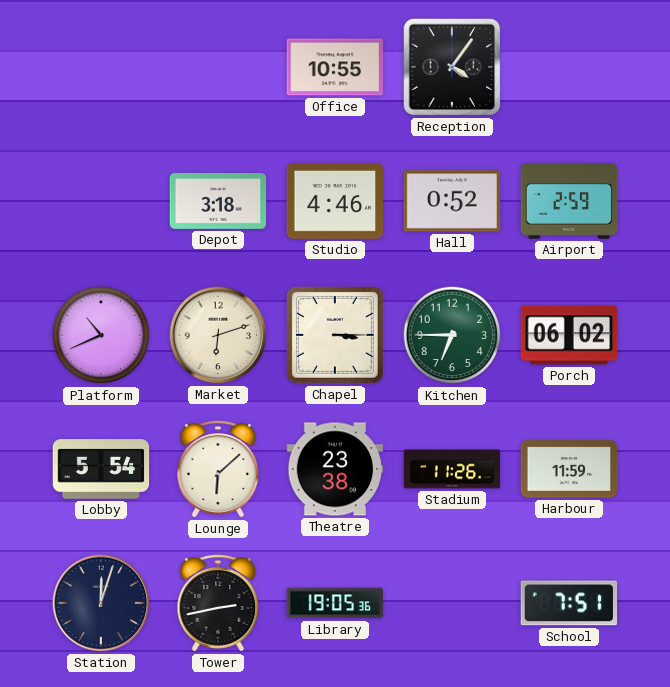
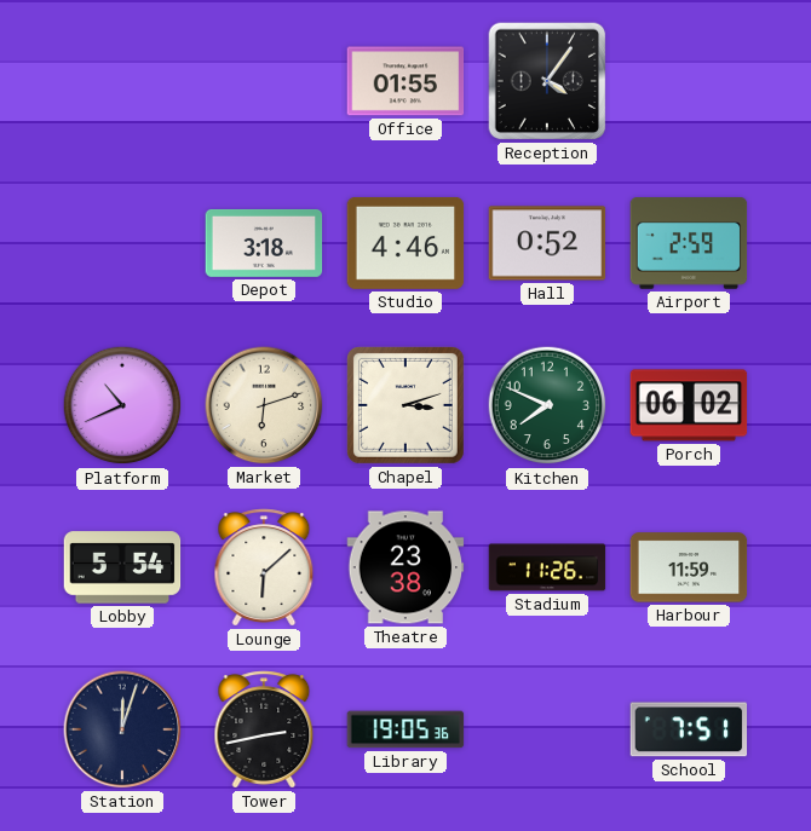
Office: 10:55 -> 01:55 (405, 81)
Chapel: 3:15 -> 3:12 (405, 405)
Kitchen: 6:45 -> 7:49 (547, 405)
